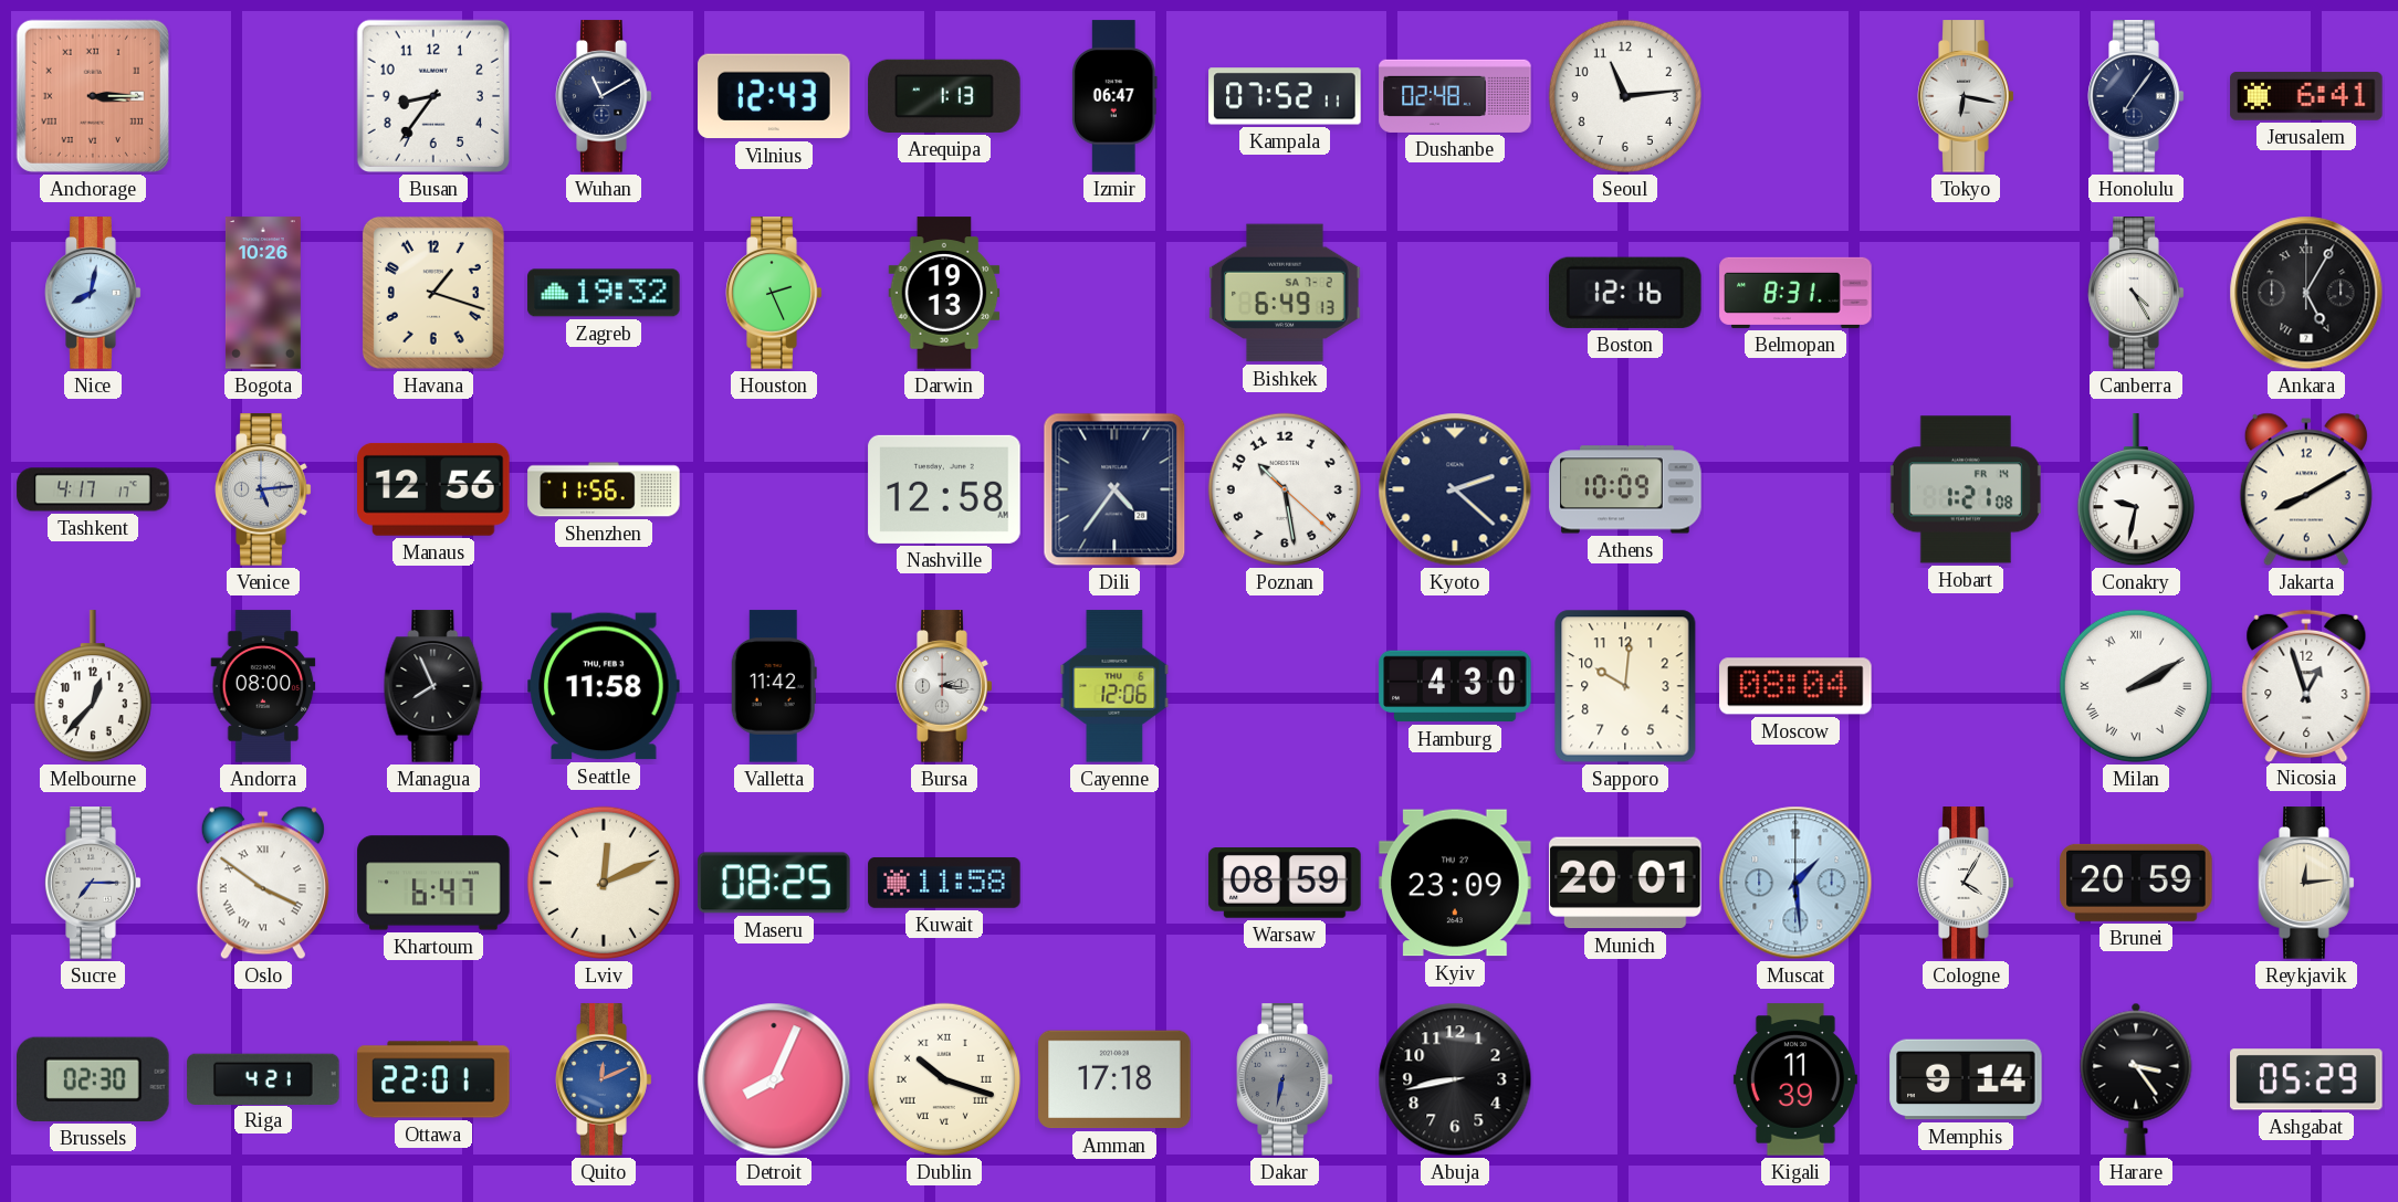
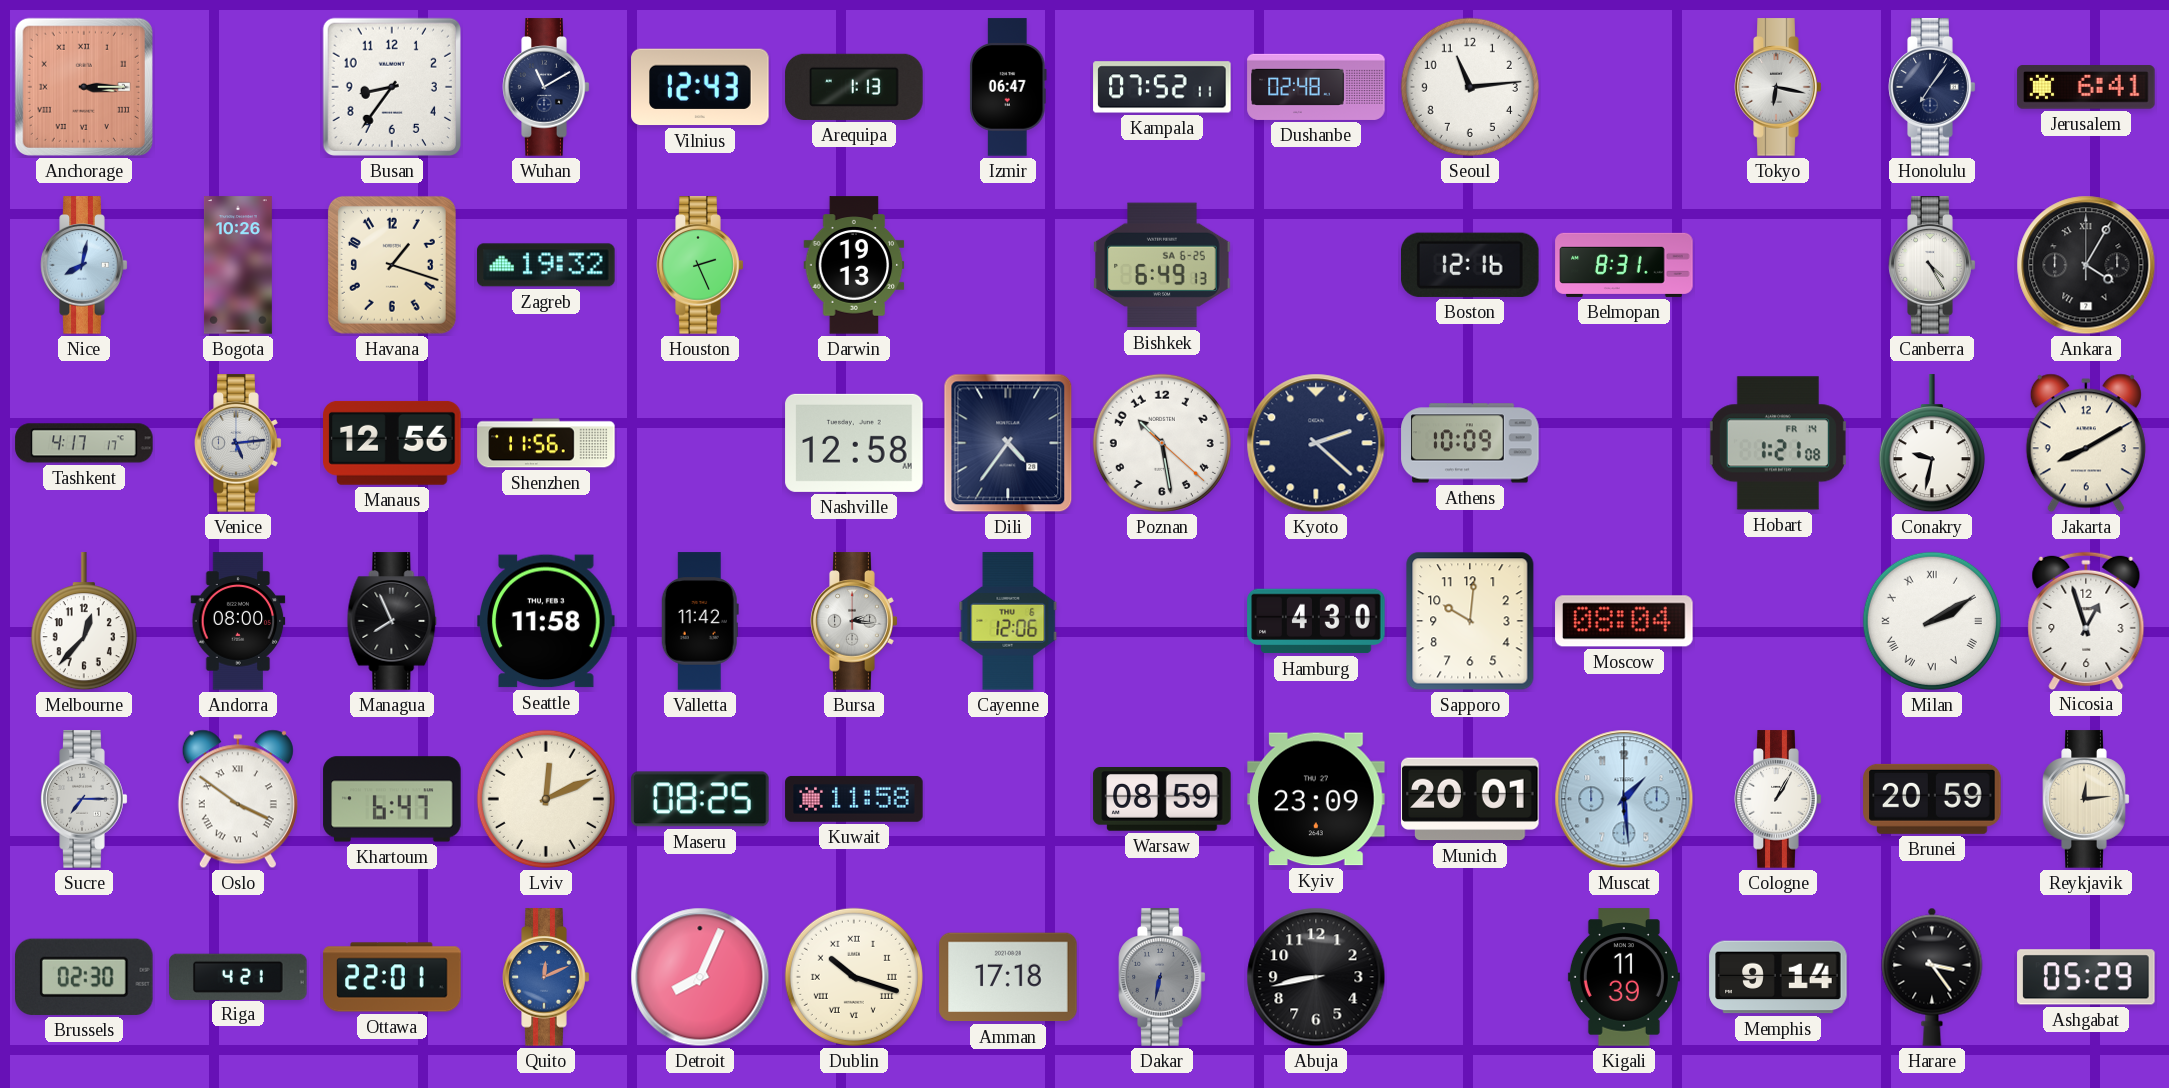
Bishkek date: SA 7-2 -> SA 6-25 (1162, 265)
Ankara: 5:05 -> 4:05 (2086, 265)
Cologne: 4:05 -> 1:05 (1778, 799)
